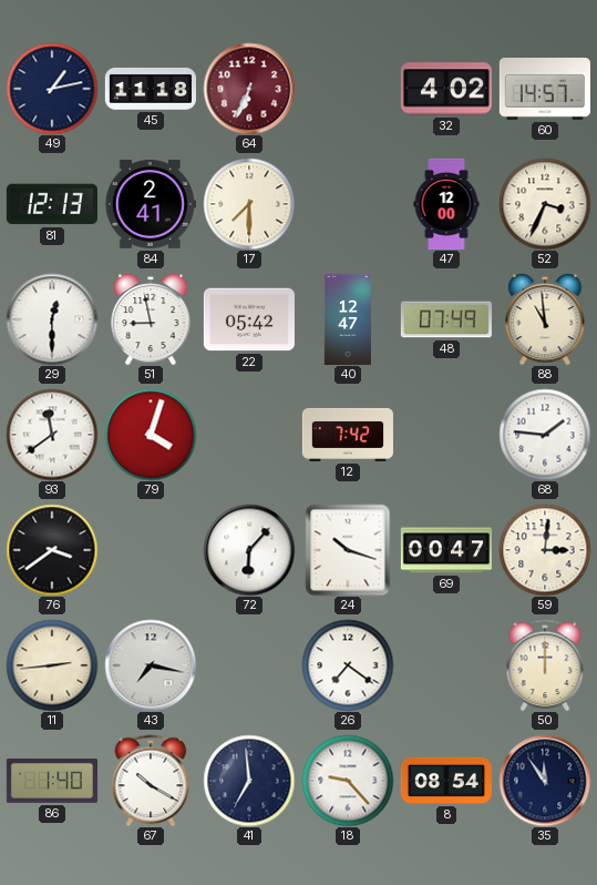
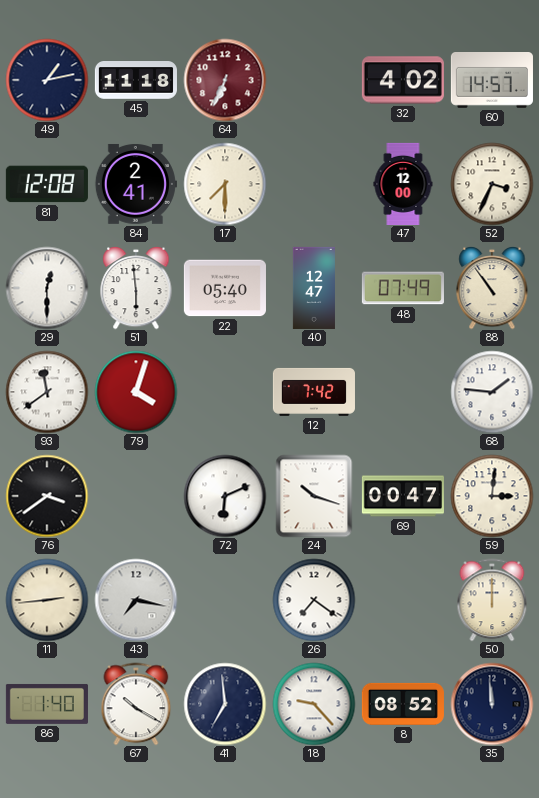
81: 12:13 -> 12:08 (47, 184)
51: 8:58 -> 5:59 (136, 288)
22: 05:42 -> 05:40 (225, 288)
88: 10:59 -> 10:54 (492, 288)
72: 6:07 -> 6:11 (225, 496)
8: 08:54 -> 08:52 (403, 704)
35: 11:54 -> 11:59 (492, 704)
